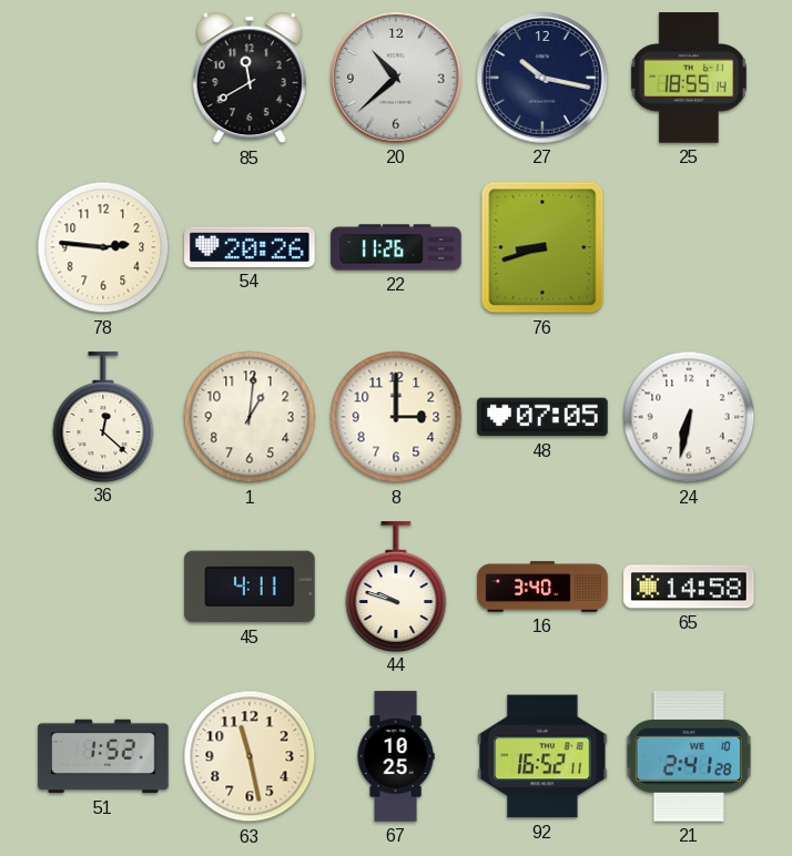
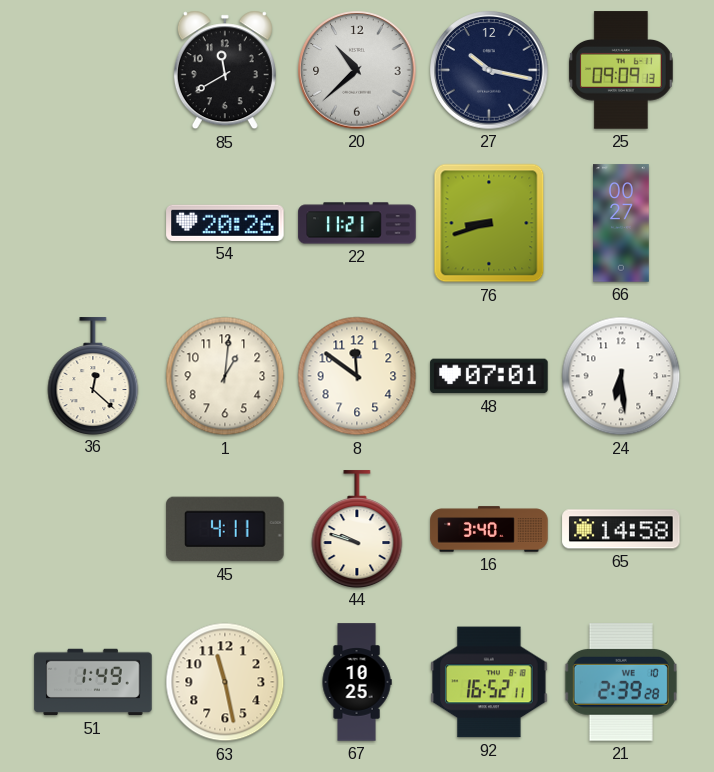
25: 18:55 -> 09:09 (621, 70)
78: 2:46 -> none (103, 247)
22: 11:26 -> 11:21 (357, 223)
66: none -> 00:27 (622, 223)
8: 3:00 -> 11:51 (357, 376)
48: 07:05 -> 07:01 (489, 376)
24: 6:32 -> 6:29 (621, 376)
51: 1:52 -> 1:49 (93, 682)
21: 2:41 -> 2:39 (621, 682)
